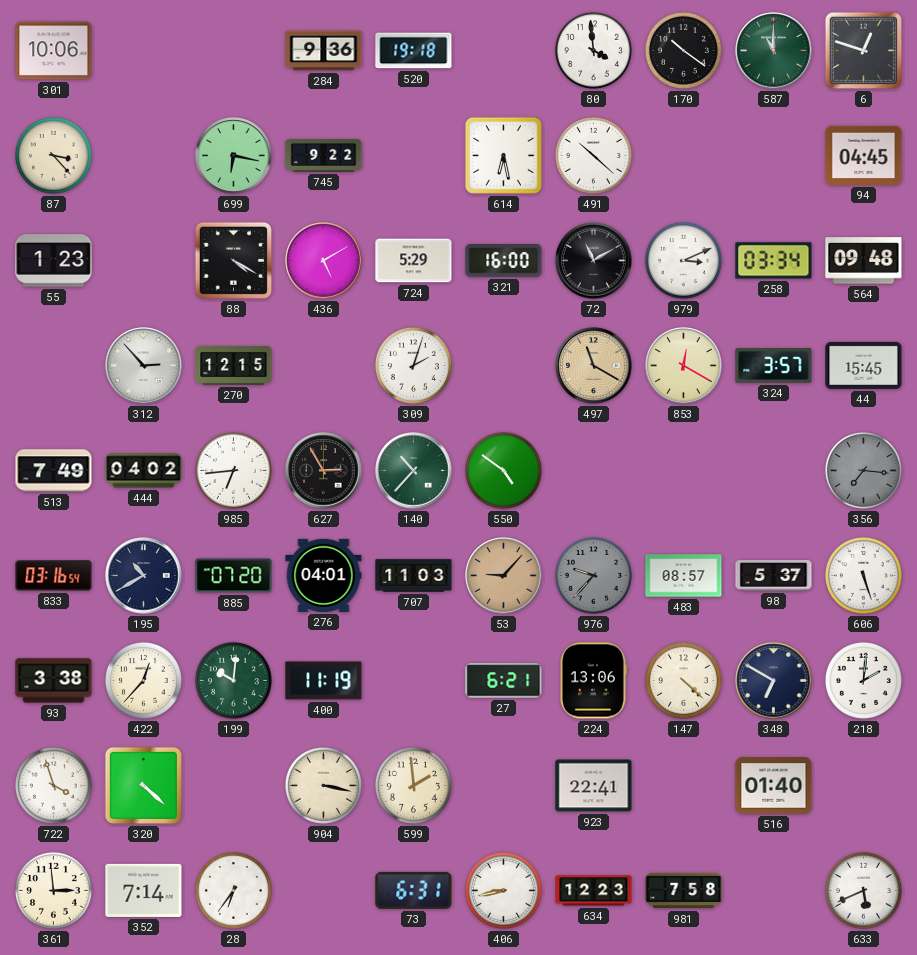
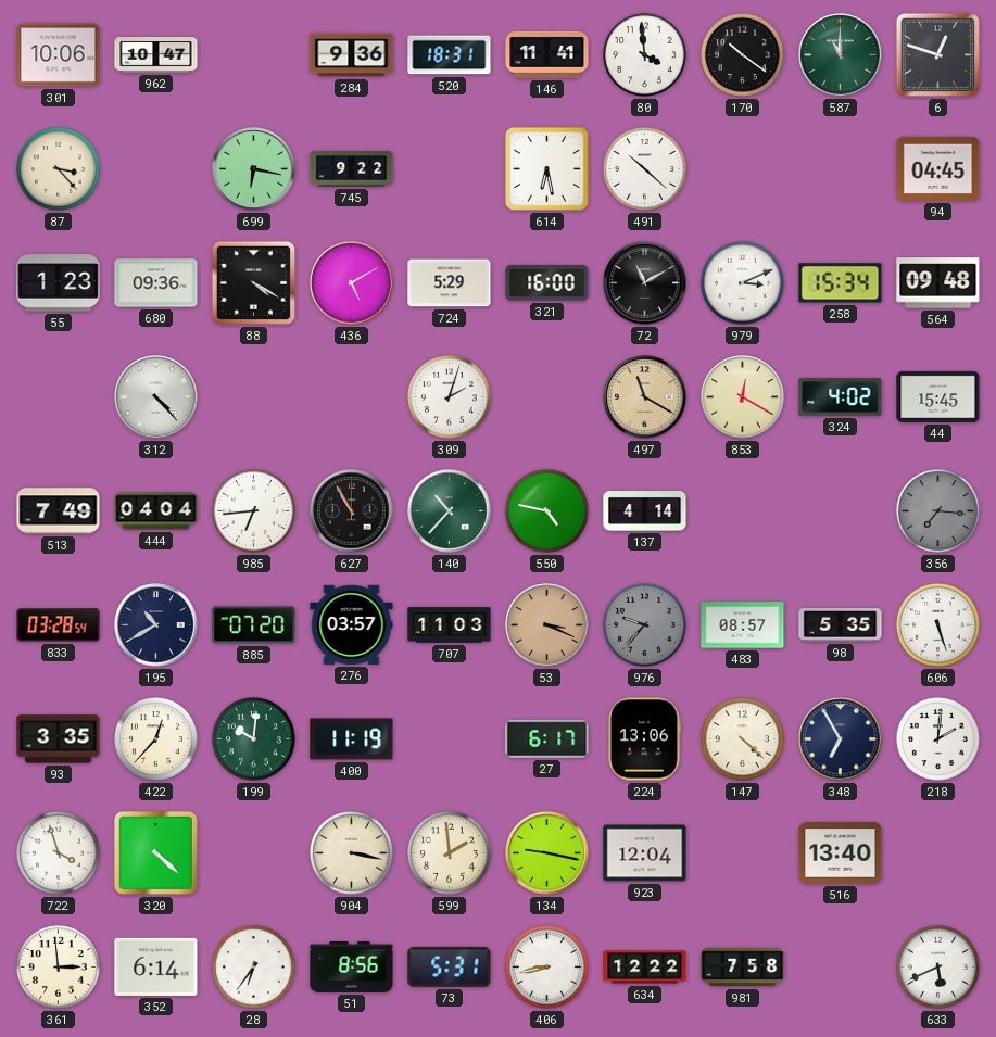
962: none -> 10:47 (156, 55)
520: 19:18 -> 18:31 (450, 55)
146: none -> 11:41 (547, 54)
680: none -> 09:36 (156, 283)
258: 03:34 -> 15:34 (841, 283)
312: 2:53 -> 4:23 (156, 397)
270: 12:15 -> none (234, 366)
324: 3:57 -> 4:02 (841, 397)
444: 04:02 -> 04:04 (156, 511)
627: 2:55 -> 10:55 (352, 511)
550: 4:51 -> 4:47 (546, 510)
137: none -> 4:14 (645, 511)
833: 03:16 -> 03:28 (59, 625)
276: 04:01 -> 03:57 (352, 624)
53: 9:07 -> 3:19 (547, 625)
98: 5:37 -> 5:35 (841, 625)
93: 3:38 -> 3:35 (59, 739)
27: 6:21 -> 6:17 (547, 739)
348: 6:50 -> 6:55 (841, 739)
134: none -> 9:17 (547, 853)
923: 22:41 -> 12:04 (645, 853)
516: 01:40 -> 13:40 (841, 853)
352: 7:14 -> 6:14 (156, 966)
51: none -> 8:56 (352, 966)
73: 6:31 -> 5:31 (450, 966)
634: 12:23 -> 12:22 (645, 968)
